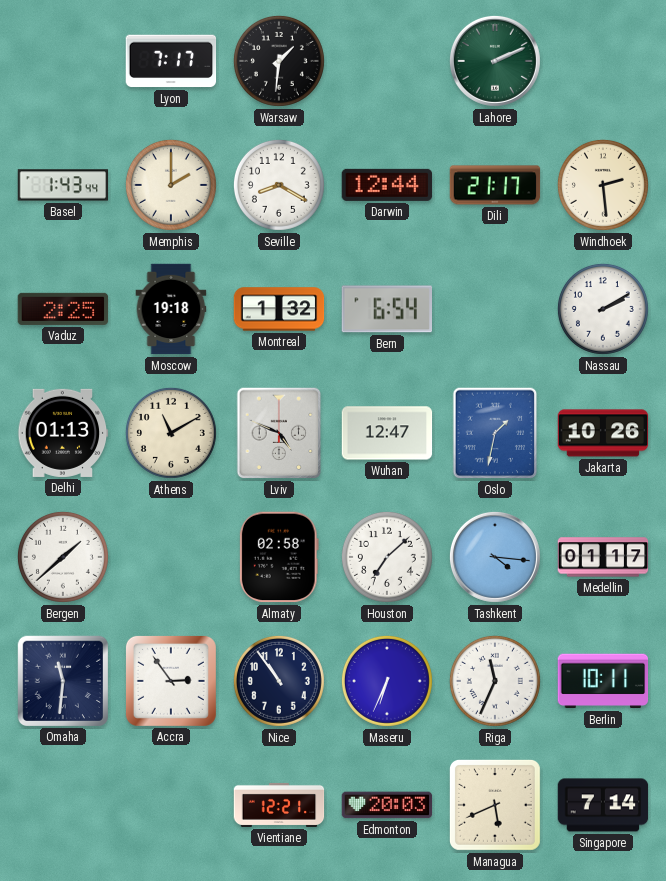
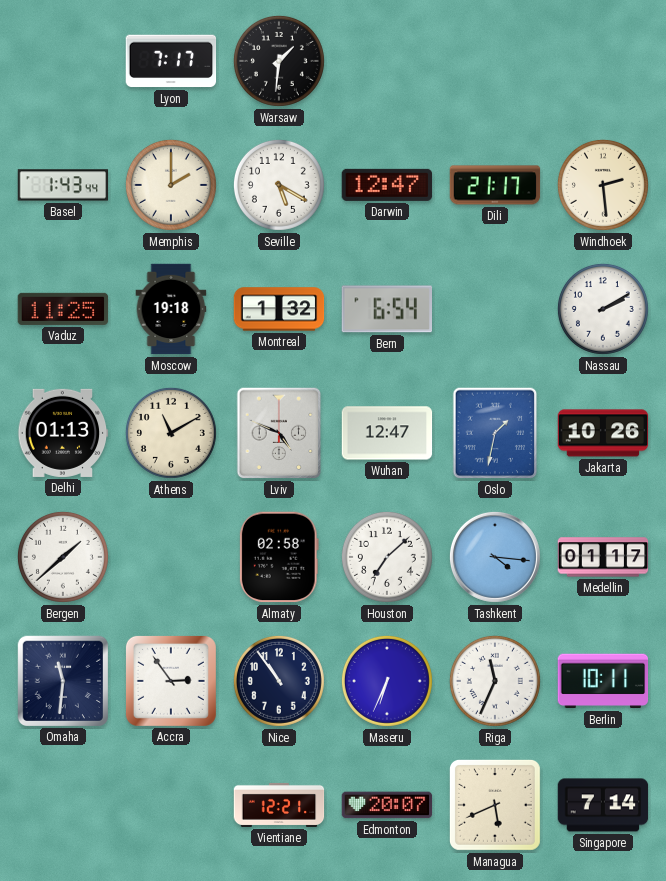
Lahore: 2:11 -> none (495, 61)
Seville: 8:20 -> 5:20 (279, 185)
Darwin: 12:44 -> 12:47 (387, 185)
Vaduz: 2:25 -> 11:25 (63, 309)
Edmonton: 20:03 -> 20:07 (387, 805)
